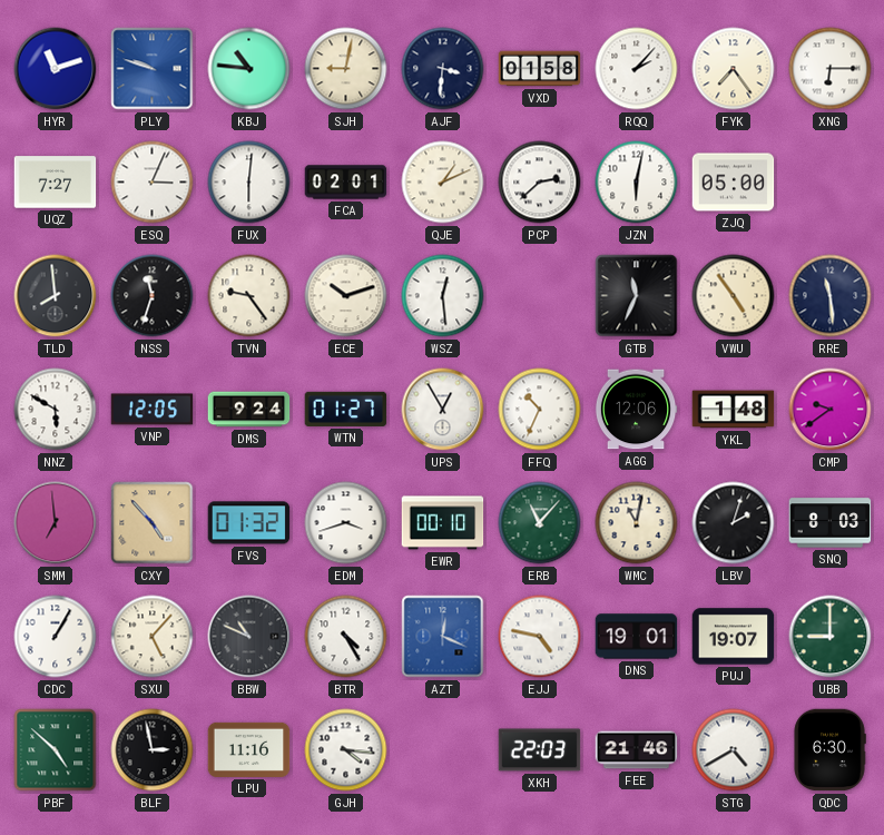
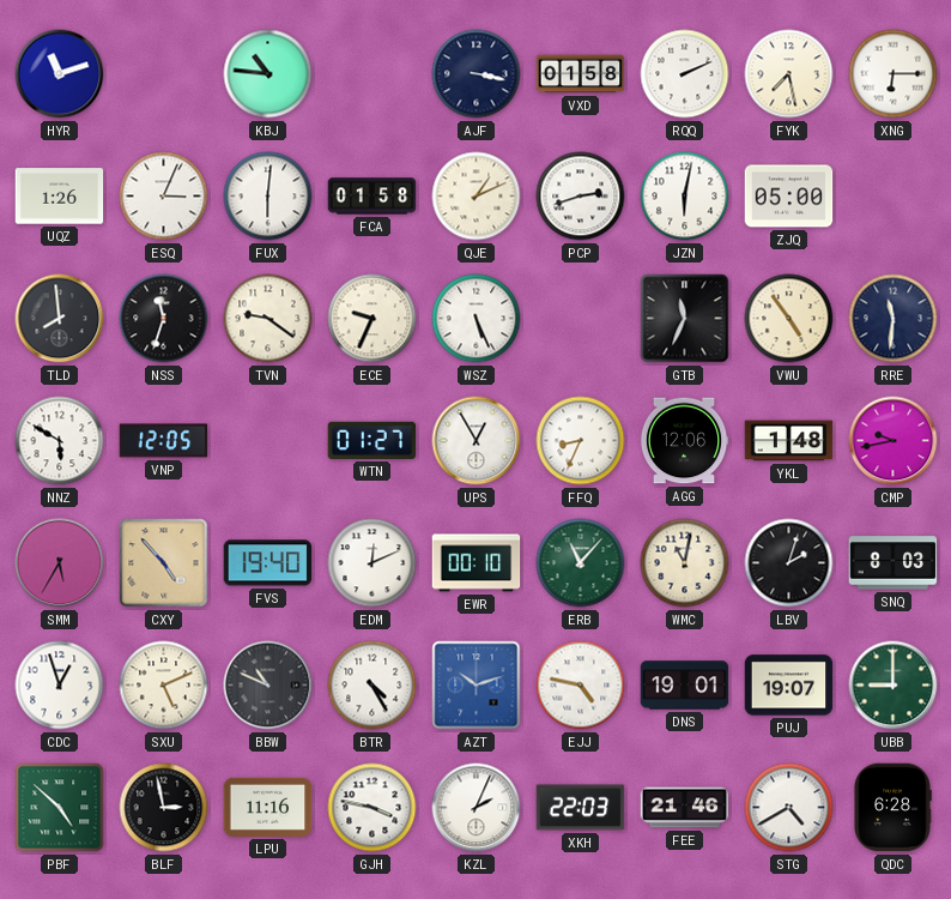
PLY: 9:48 -> none (153, 69)
SJH: 9:02 -> none (346, 69)
AJF: 3:31 -> 3:17 (477, 74)
RQQ: 2:07 -> 2:11 (685, 74)
FYK: 7:24 -> 7:28 (789, 74)
UQZ: 7:27 -> 1:26 (60, 197)
FCA: 02:01 -> 01:58 (372, 197)
PCP: 2:38 -> 2:42 (581, 197)
TVN: 9:24 -> 9:21 (268, 319)
ECE: 10:12 -> 9:34 (372, 319)
WSZ: 12:29 -> 5:26 (477, 319)
RRE: 11:29 -> 11:31 (894, 319)
DMS: 9:24 -> none (249, 410)
FFQ: 10:34 -> 8:34 (581, 441)
CMP: 9:39 -> 9:43 (894, 441)
SMM: 6:59 -> 5:35 (60, 563)
FVS: 01:32 -> 19:40 (268, 563)
EDM: 3:42 -> 12:11 (372, 563)
CDC: 1:05 -> 12:57 (60, 686)
SXU: 5:07 -> 5:11 (164, 686)
AZT: 12:19 -> 10:12 (477, 686)
GJH: 4:16 -> 3:47 (372, 808)
KZL: none -> 2:04 (477, 808)
QDC: 6:30 -> 6:28 (892, 808)
